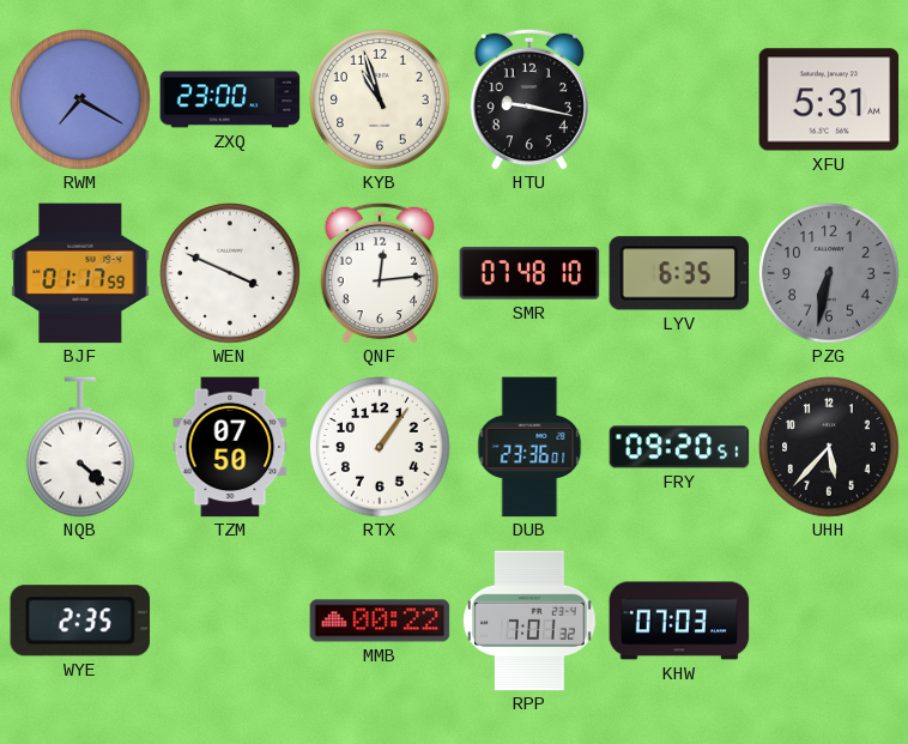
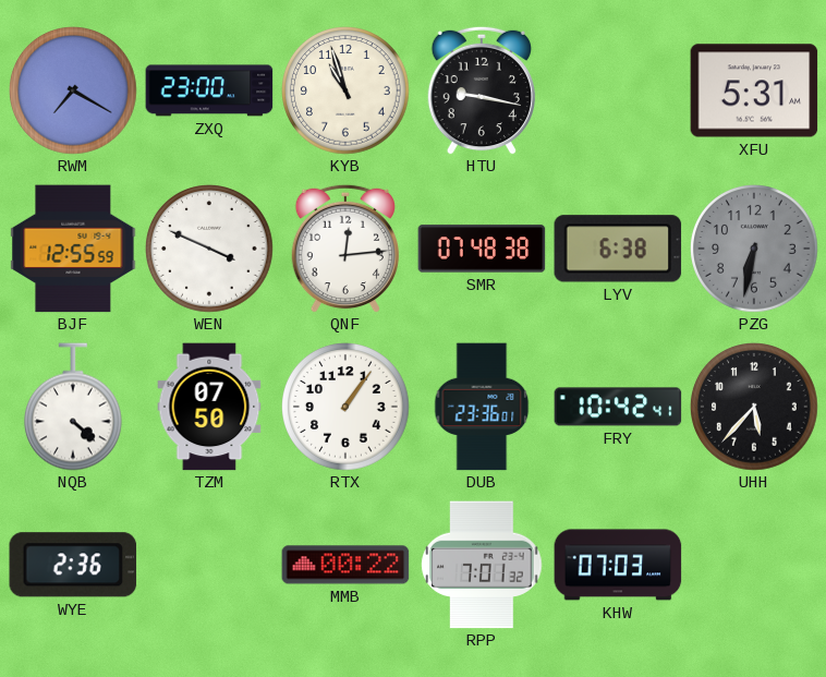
BJF: 01:17 -> 12:55 (73, 249)
SMR: 07:48:10 -> 07:48:38 (482, 249)
LYV: 6:35 -> 6:38 (618, 249)
FRY: 09:20 -> 10:42 (618, 407)
WYE: 2:35 -> 2:36 (73, 565)
